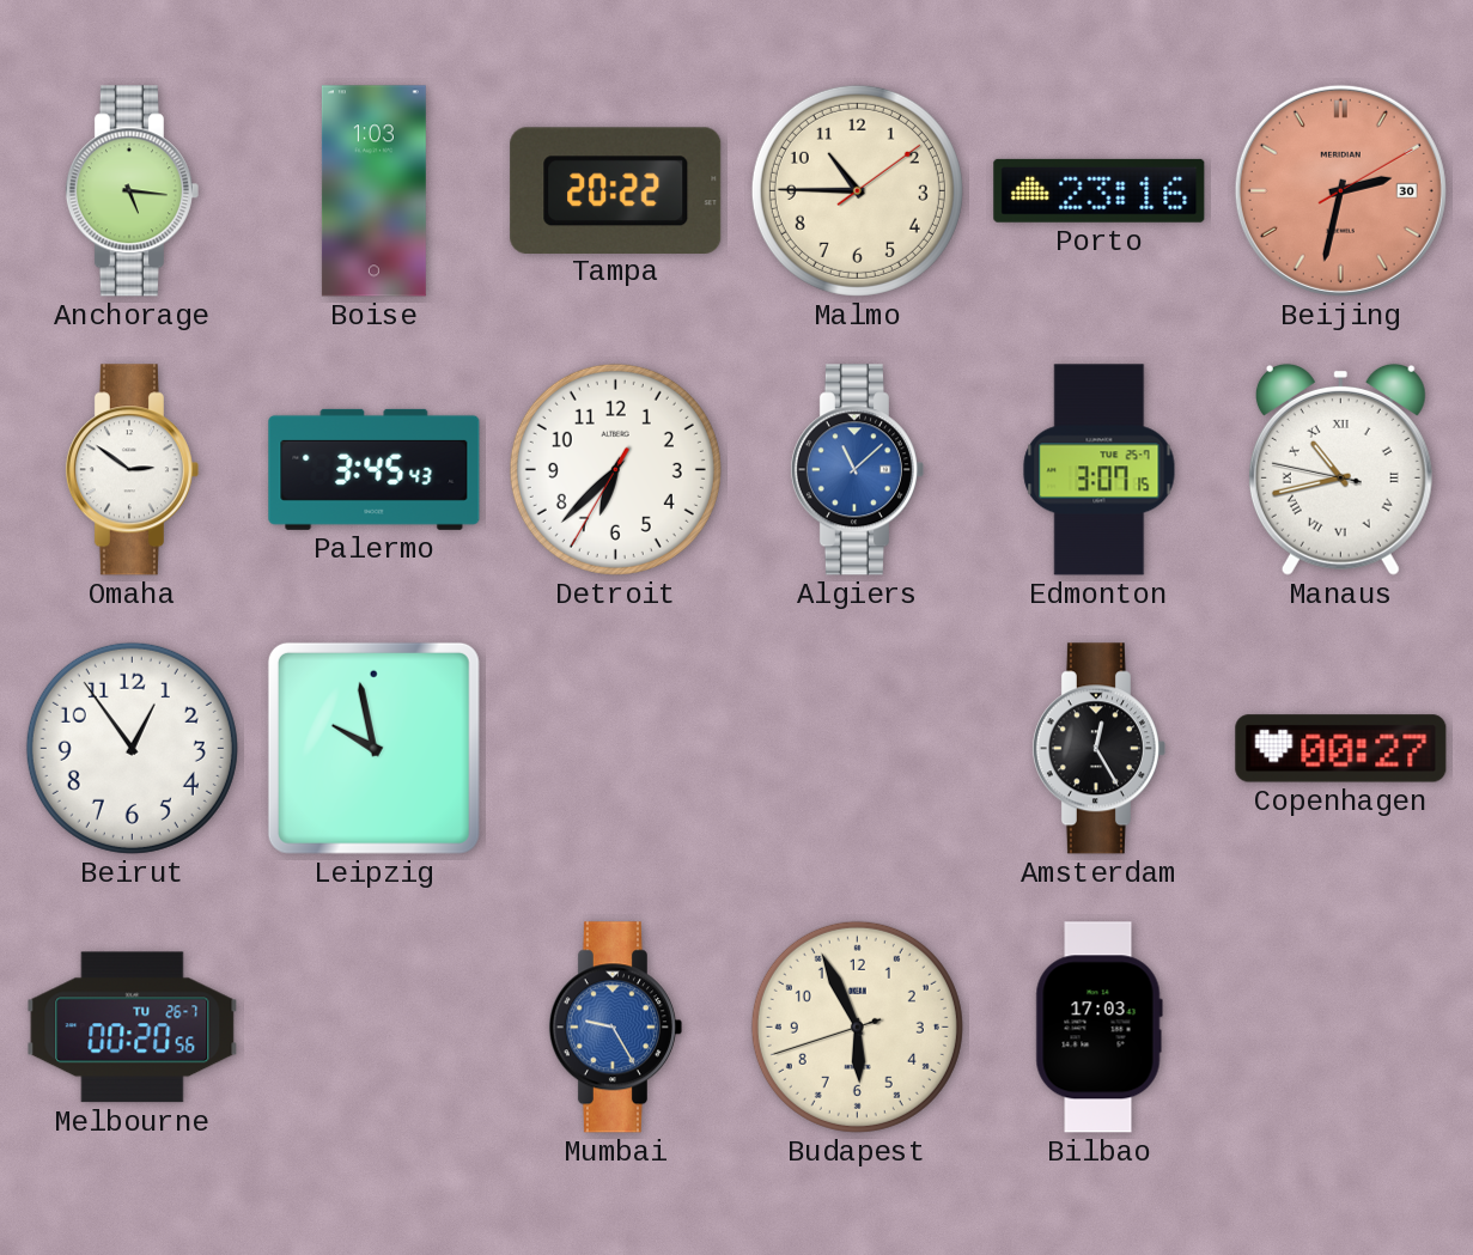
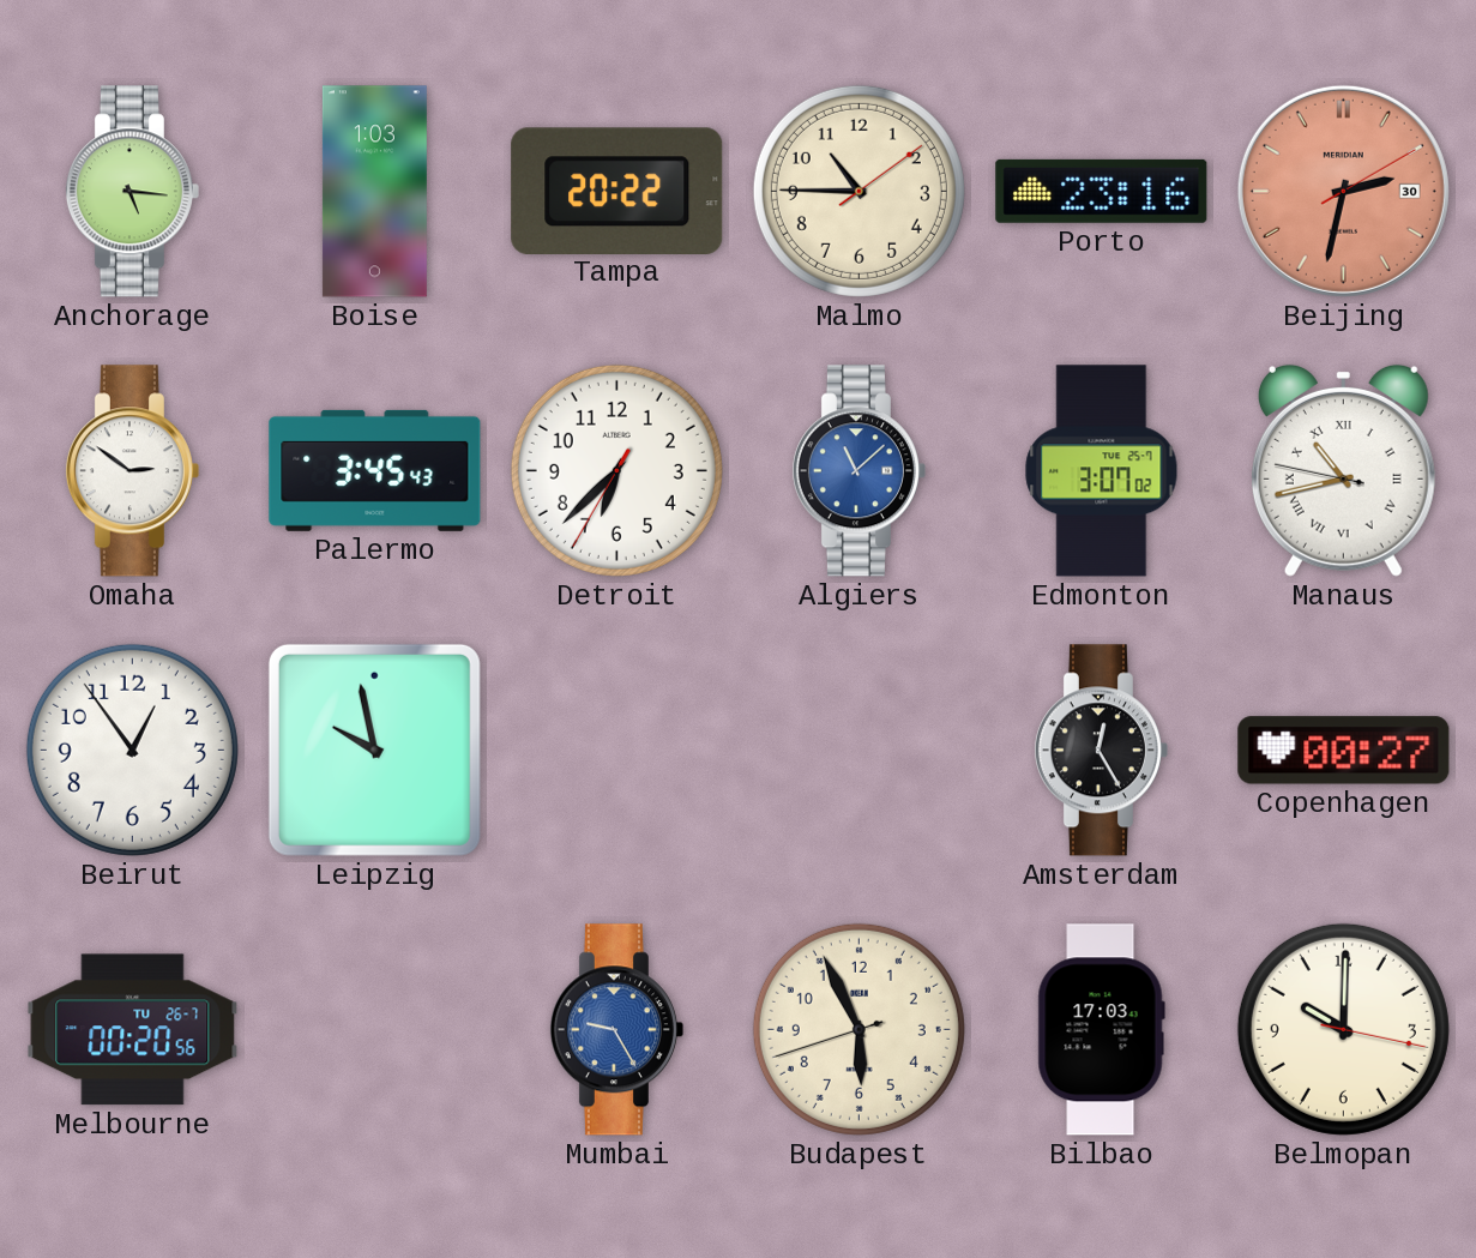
Edmonton: 3:07:15 -> 3:07:02 (1102, 471)
Belmopan: none -> 10:00 (1343, 1029)
